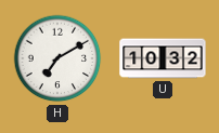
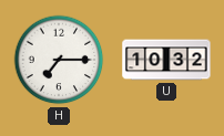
H: 7:10 -> 7:15 (59, 60)
